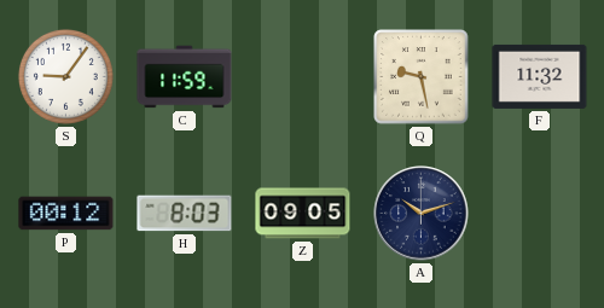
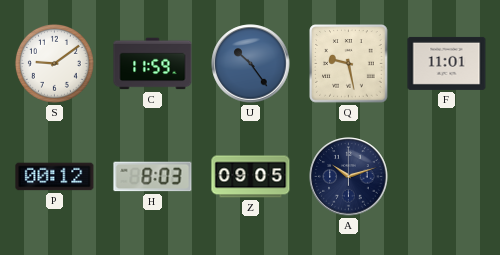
S: 9:06 -> 9:09 (54, 63)
U: none -> 10:24 (251, 64)
F: 11:32 -> 11:01 (447, 63)
